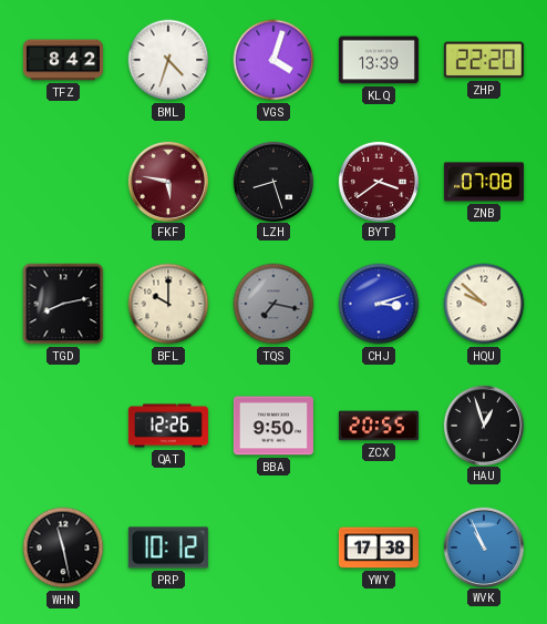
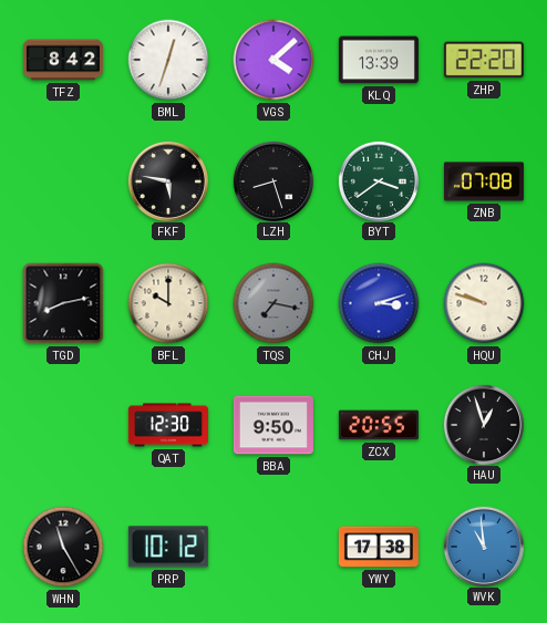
BML: 4:33 -> 12:33 (168, 60)
VGS: 4:03 -> 4:08 (273, 60)
FKF dial: burgundy -> black (167, 180)
BYT dial: burgundy -> green (378, 180)
HQU: 9:52 -> 9:48 (484, 303)
QAT: 12:26 -> 12:30 (168, 425)
WHN: 11:28 -> 11:25 (63, 547)
WVK: 10:56 -> 10:59 (483, 546)
